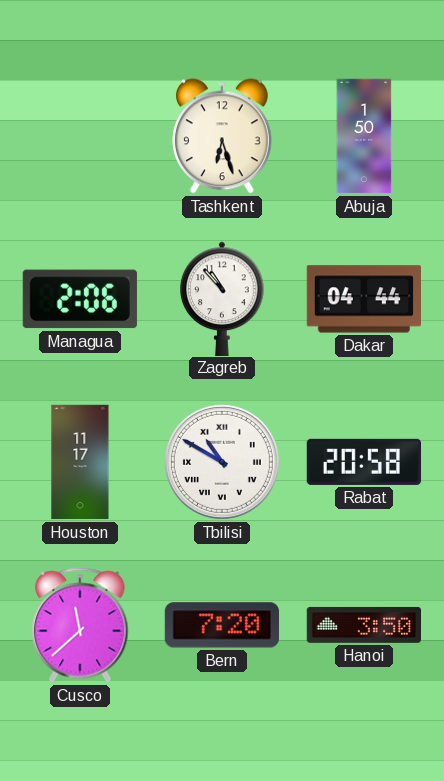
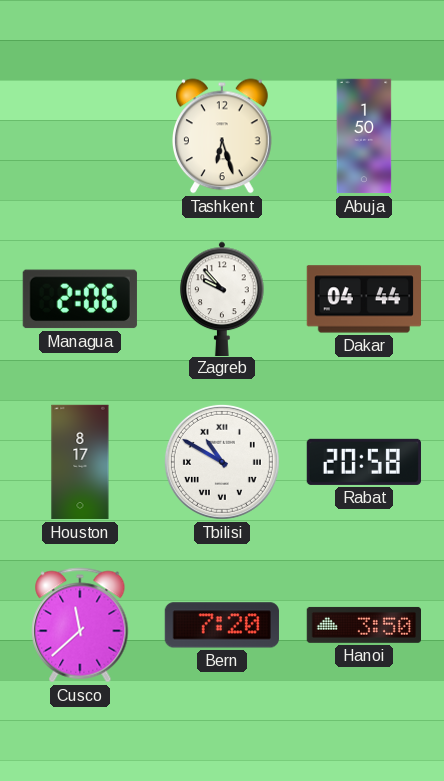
Zagreb: 10:53 -> 9:53 (222, 298)
Houston: 11:17 -> 8:17 (80, 462)
